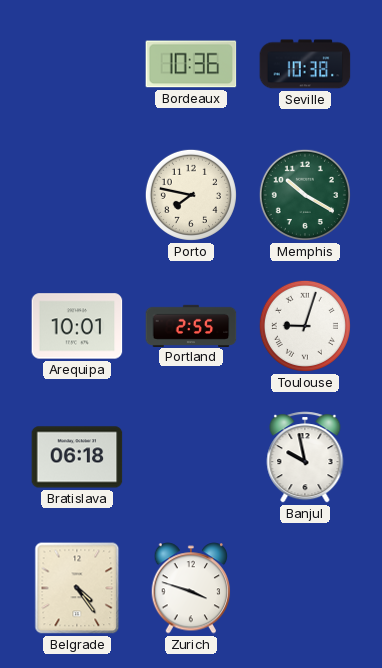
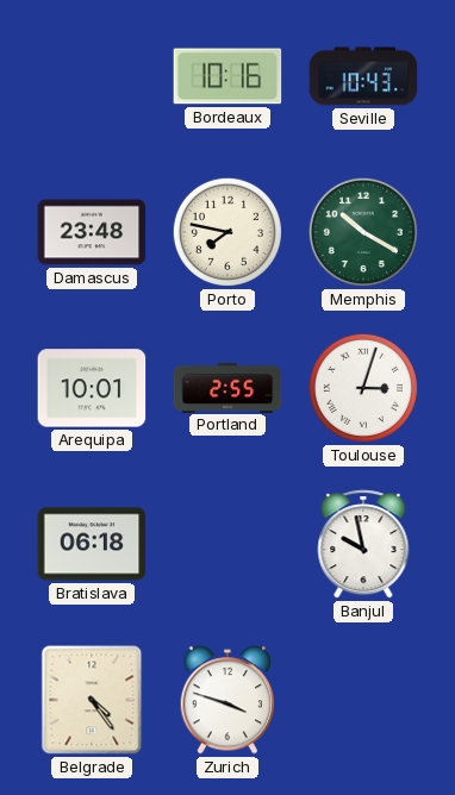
Bordeaux: 10:36 -> 10:16 (227, 76)
Seville: 10:38 -> 10:43 (363, 76)
Damascus: none -> 23:48 (92, 232)
Toulouse: 9:03 -> 3:03 (363, 388)
